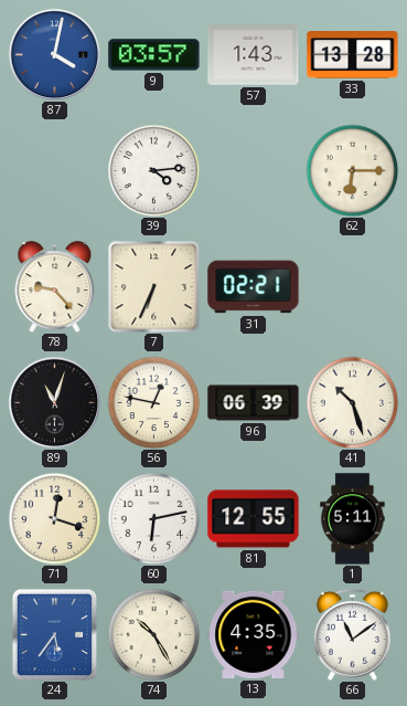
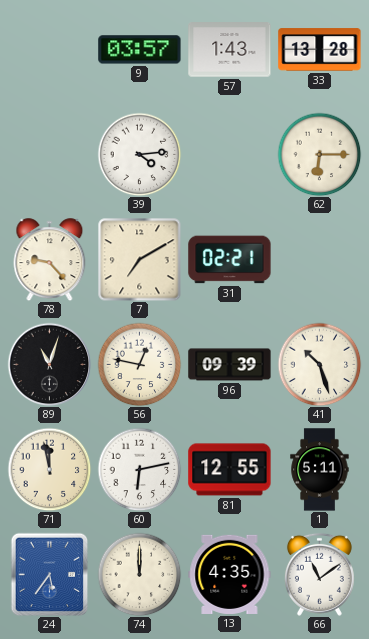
87: 4:02 -> none (54, 54)
7: 6:34 -> 7:10 (139, 259)
96: 06:39 -> 09:39 (230, 365)
71: 12:18 -> 11:58 (49, 469)
74: 10:25 -> 12:00 (139, 574)
